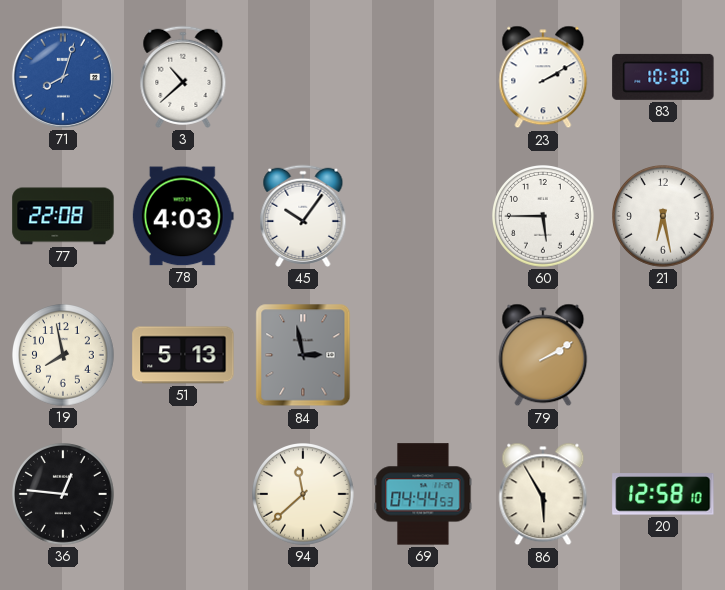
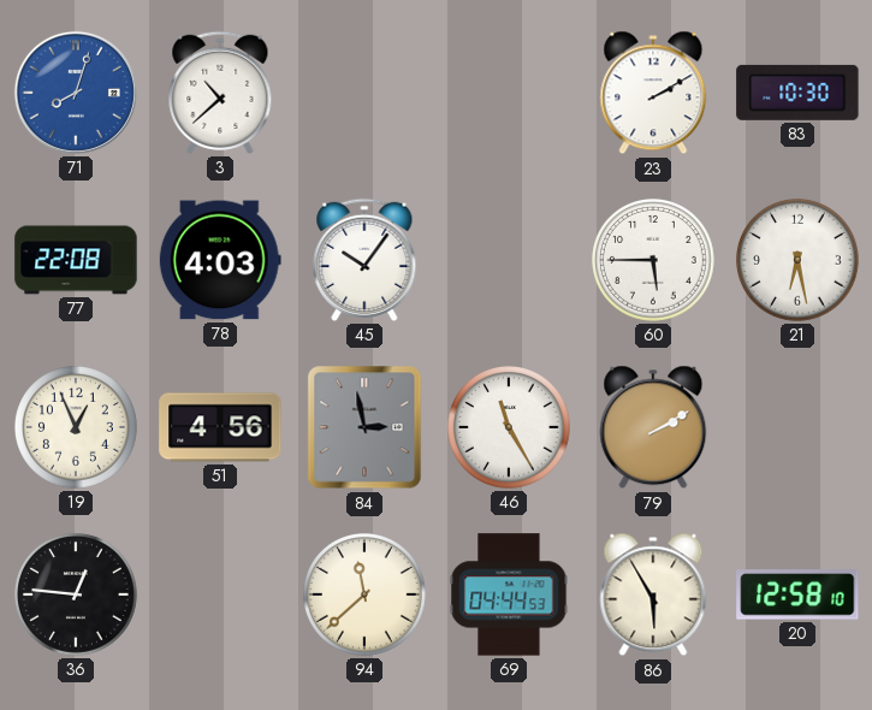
19: 7:58 -> 12:56 (77, 428)
51: 5:13 -> 4:56 (220, 427)
46: none -> 11:25 (510, 428)
